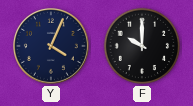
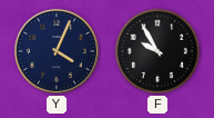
F: 10:00 -> 9:55 (157, 51)
